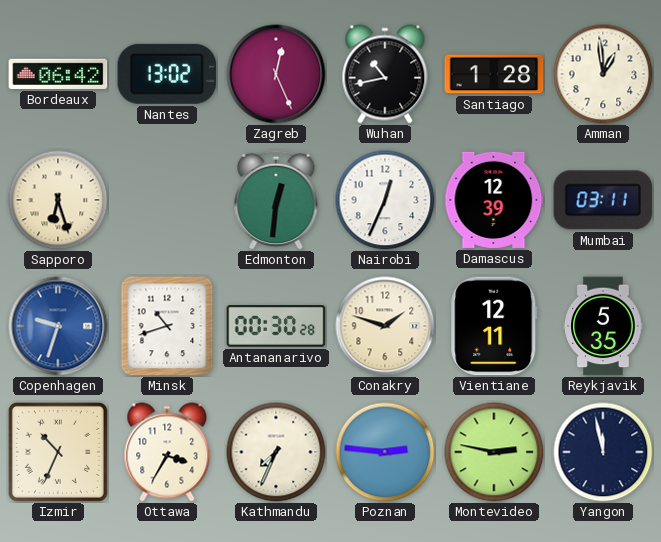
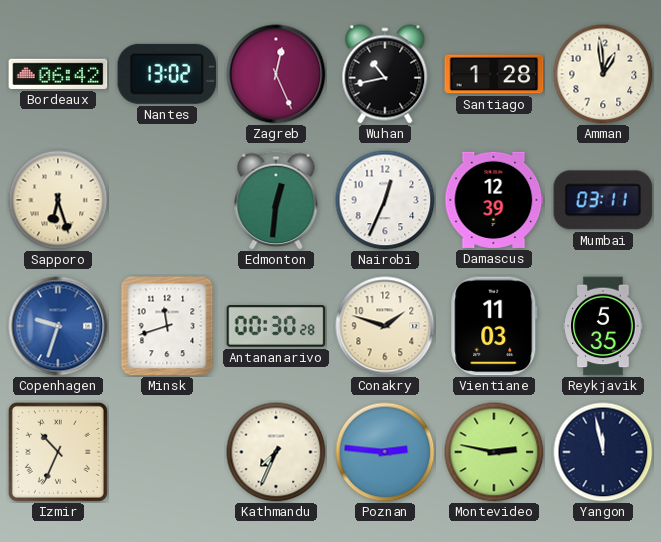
Minsk: 10:42 -> 11:42 (167, 326)
Vientiane: 12:11 -> 11:03 (494, 326)
Ottawa: 3:35 -> none (167, 452)
